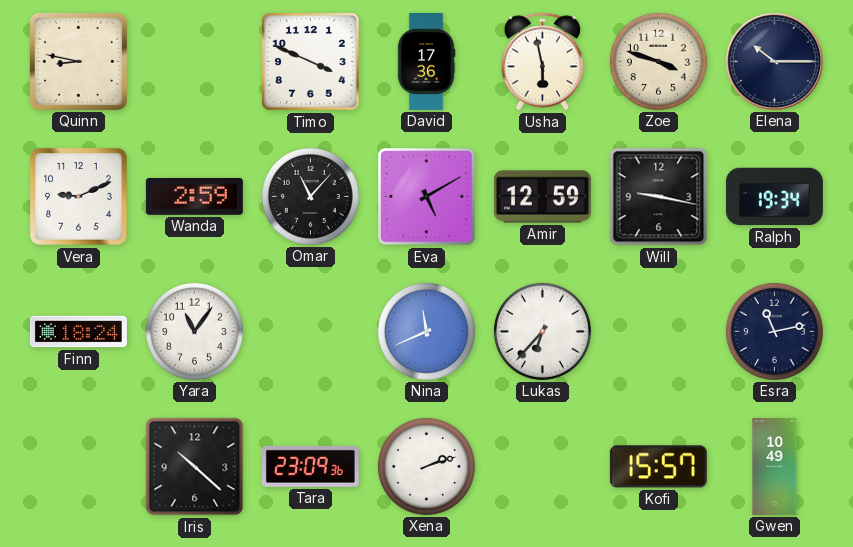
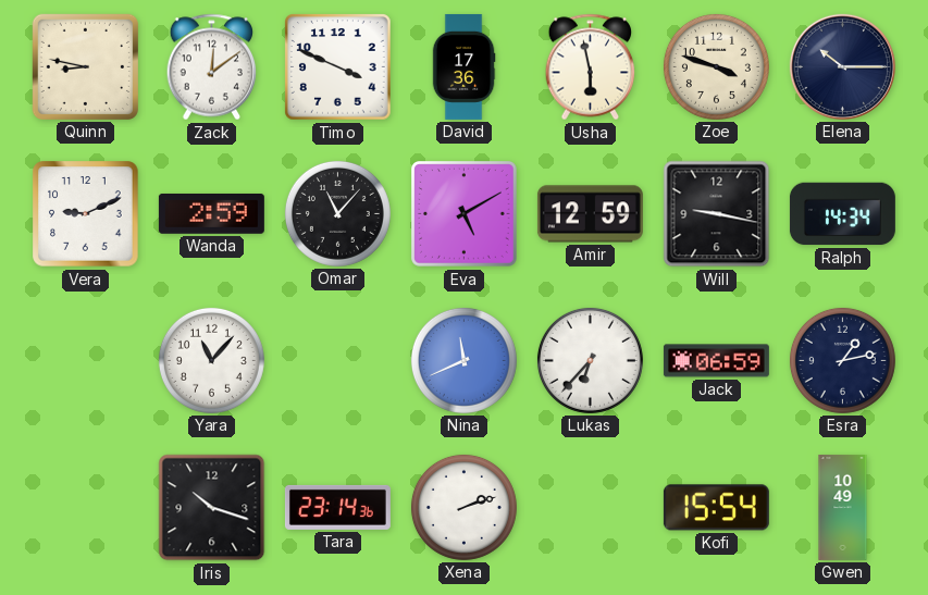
Zack: none -> 12:09 (212, 67)
Ralph: 19:34 -> 14:34 (842, 214)
Finn: 18:24 -> none (78, 332)
Yara: 11:06 -> 11:07 (211, 360)
Jack: none -> 06:59 (716, 361)
Esra: 11:13 -> 1:13 (842, 360)
Iris: 10:22 -> 10:18 (212, 508)
Tara: 23:09 -> 23:14 (337, 507)
Kofi: 15:57 -> 15:54 (716, 508)
